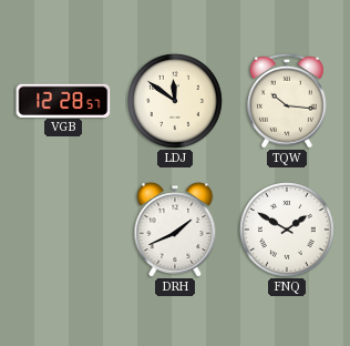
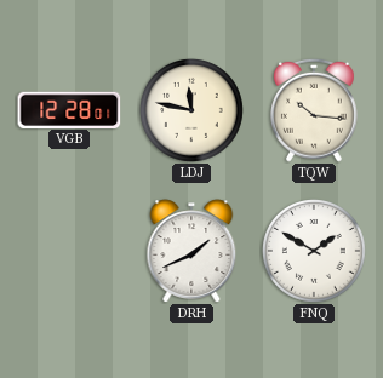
VGB: 12:28:57 -> 12:28:01 (69, 109)
LDJ: 11:51 -> 11:47 (193, 111)
